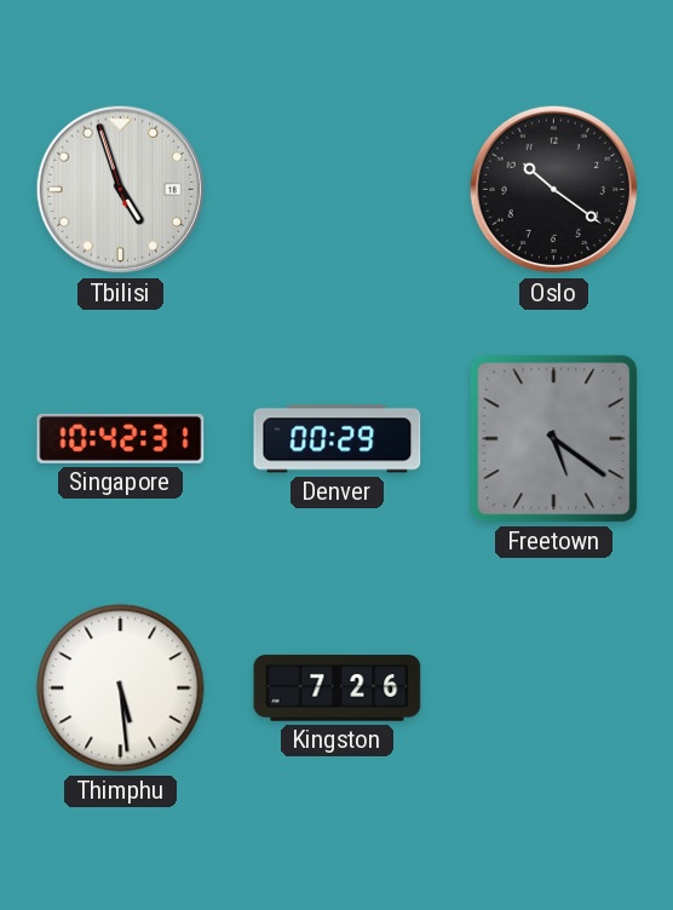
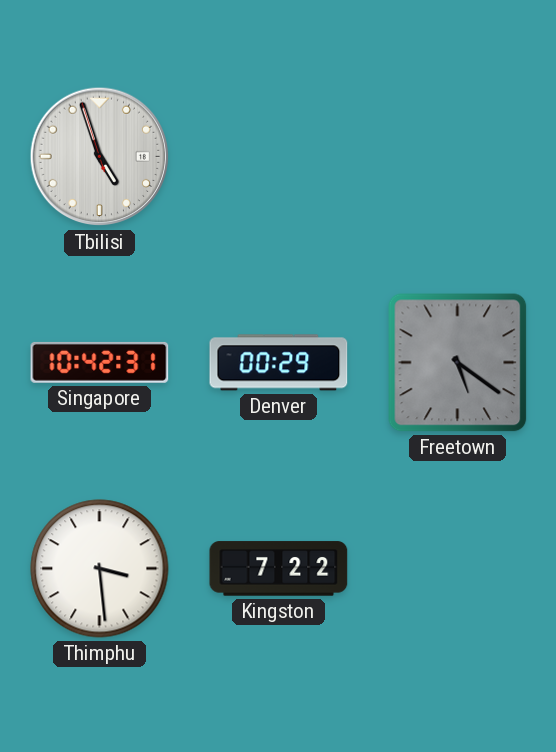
Oslo: 10:21 -> none (554, 190)
Thimphu: 5:29 -> 3:29 (100, 569)
Kingston: 7:26 -> 7:22 (279, 569)
